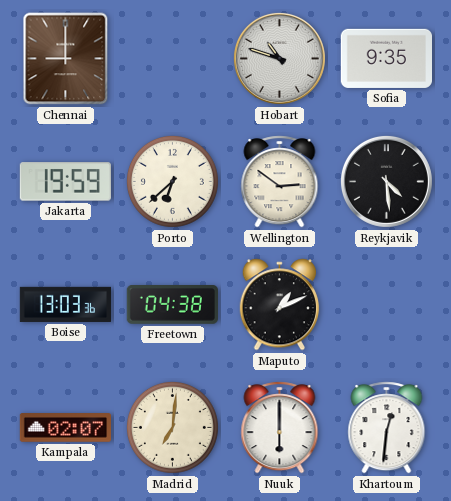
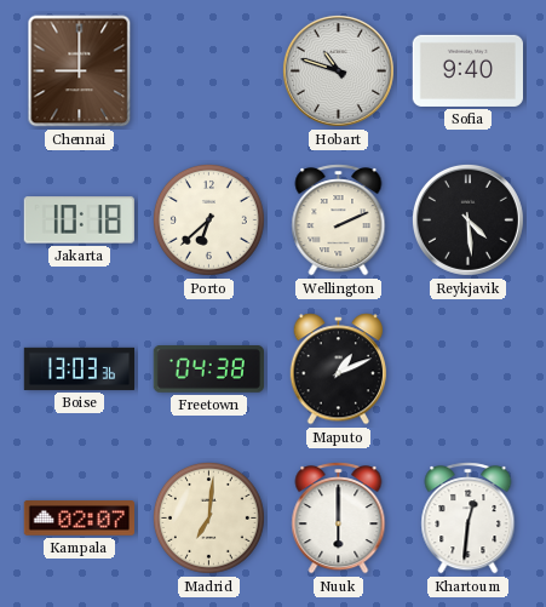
Sofia: 9:35 -> 9:40 (467, 70)
Jakarta: 19:59 -> 10:18 (79, 221)
Wellington: 2:51 -> 2:11 (339, 221)
